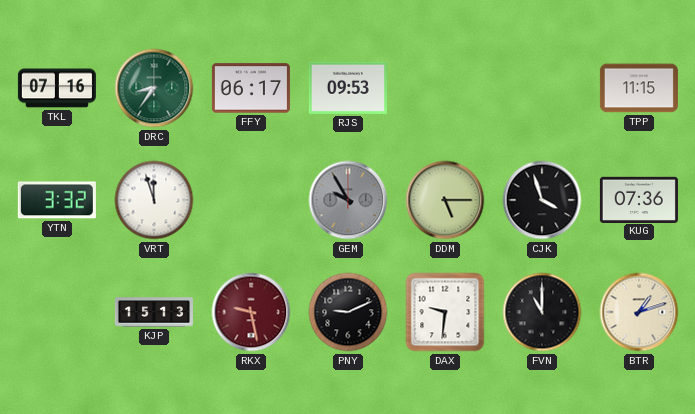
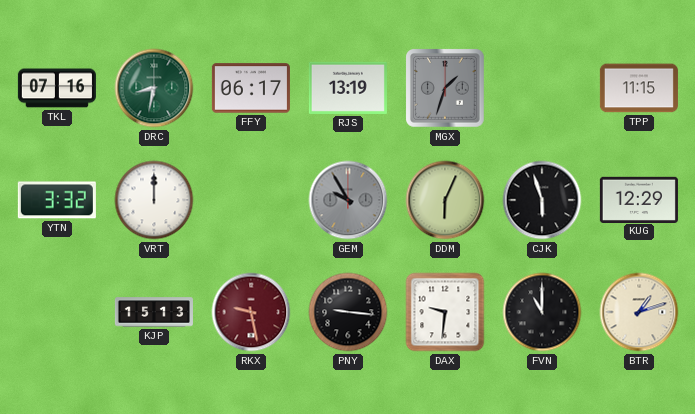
DRC: 8:36 -> 8:32 (154, 88)
RJS: 09:53 -> 13:19 (348, 88)
MGX: none -> 1:33 (446, 89)
VRT: 11:57 -> 12:00 (154, 200)
DDM: 5:15 -> 6:04 (445, 200)
CJK: 3:57 -> 5:57 (542, 200)
KUG: 07:36 -> 12:29 (639, 199)
PNY: 9:11 -> 9:16 (348, 312)
